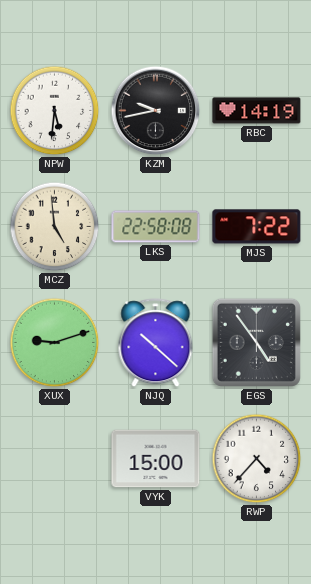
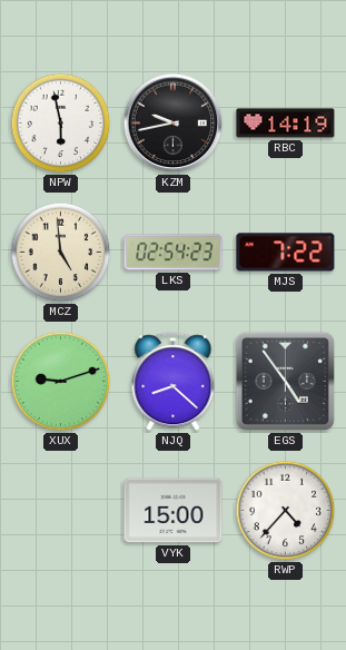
NPW: 5:31 -> 5:58 (61, 124)
LKS: 22:58 -> 02:54 (174, 253)
NJQ: 10:22 -> 8:22 (174, 382)
